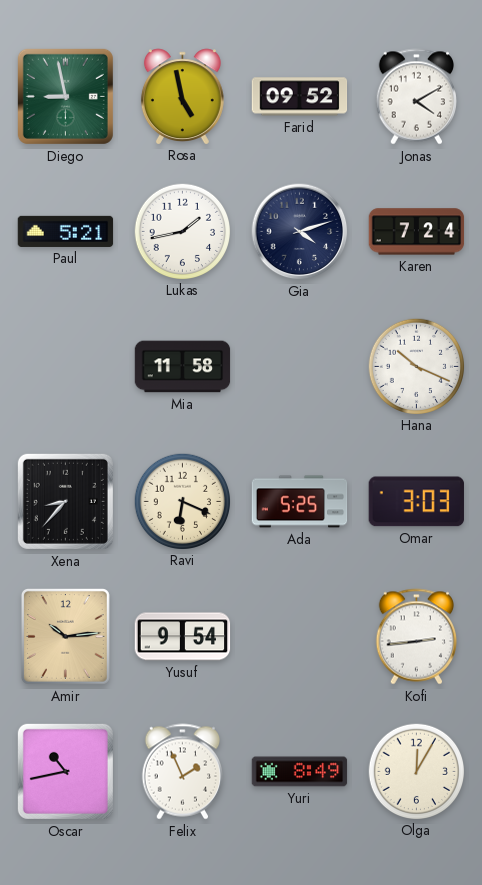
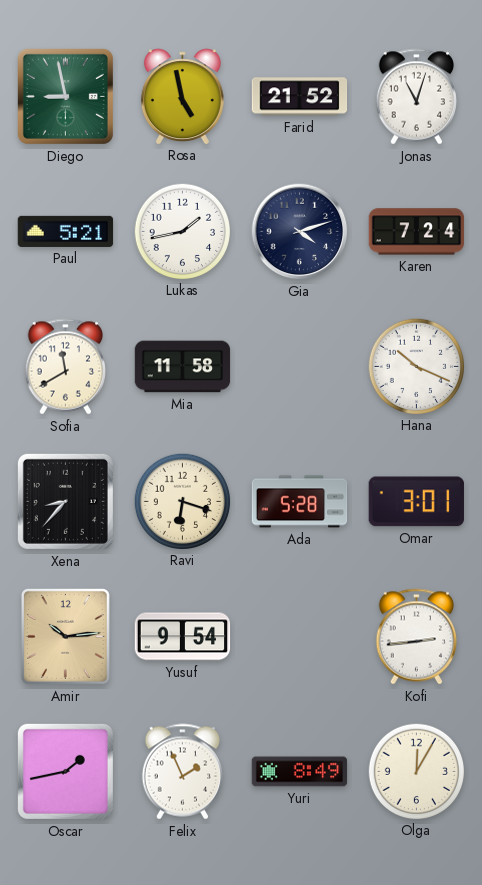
Farid: 09:52 -> 21:52 (300, 97)
Jonas: 4:10 -> 11:03 (416, 97)
Sofia: none -> 11:40 (65, 367)
Ravi: 6:19 -> 6:18 (182, 501)
Ada: 5:25 -> 5:28 (300, 502)
Omar: 3:03 -> 3:01 (416, 502)
Oscar: 10:43 -> 1:43 (65, 771)
